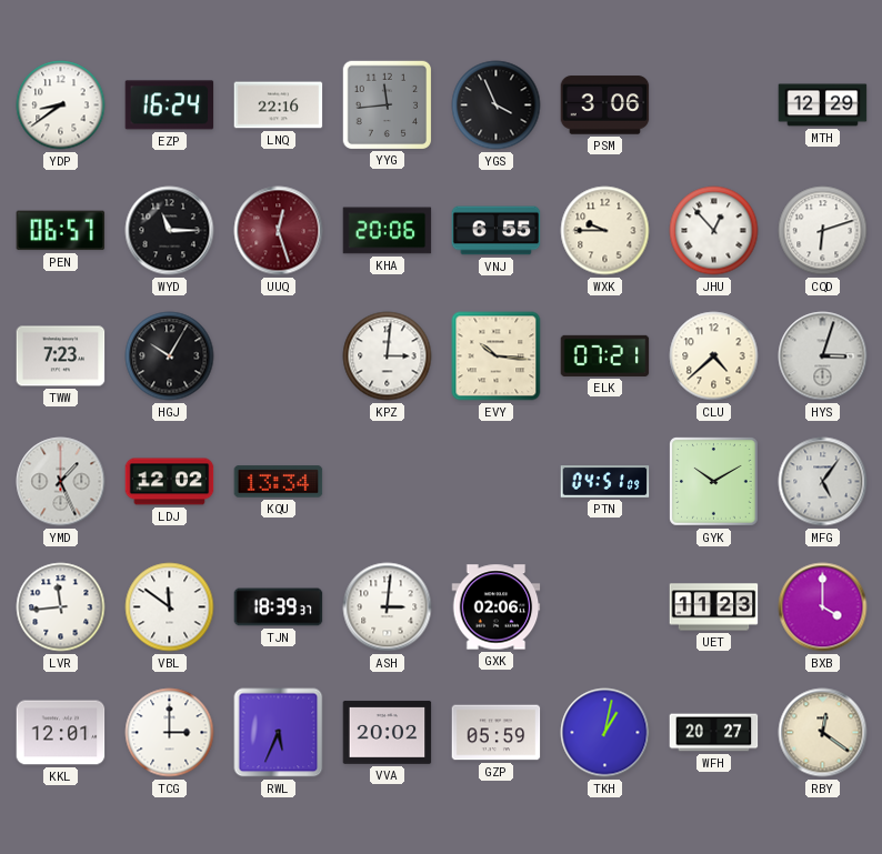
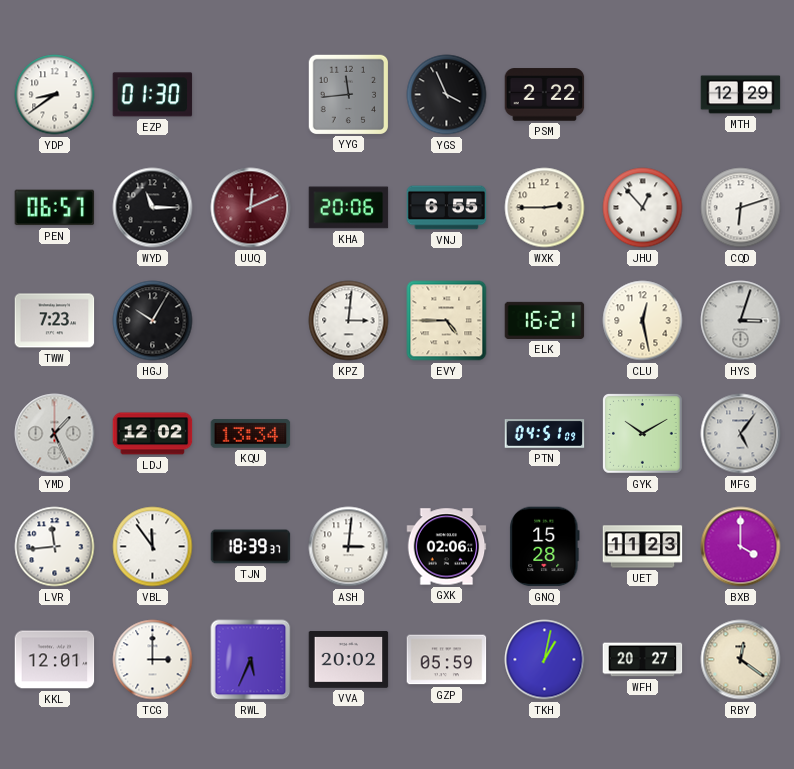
EZP: 16:24 -> 01:30 (153, 95)
LNQ: 22:16 -> none (279, 106)
PSM: 3:06 -> 2:22 (545, 95)
UUQ: 12:27 -> 12:11 (251, 208)
WXK: 9:45 -> 2:45 (545, 208)
EVY: 10:16 -> 4:45 (447, 321)
ELK: 07:21 -> 16:21 (545, 320)
CLU: 4:38 -> 12:28 (643, 321)
VBL: 11:51 -> 11:54 (153, 547)
GNQ: none -> 15:28 (545, 547)
